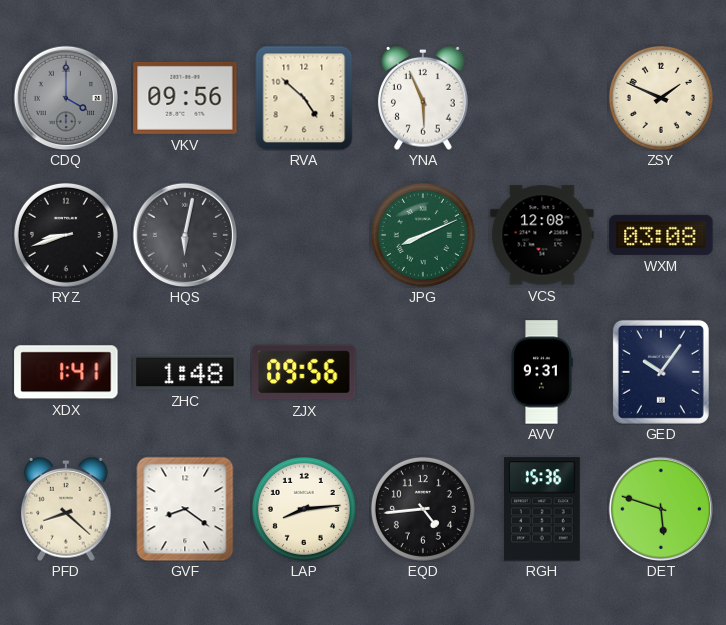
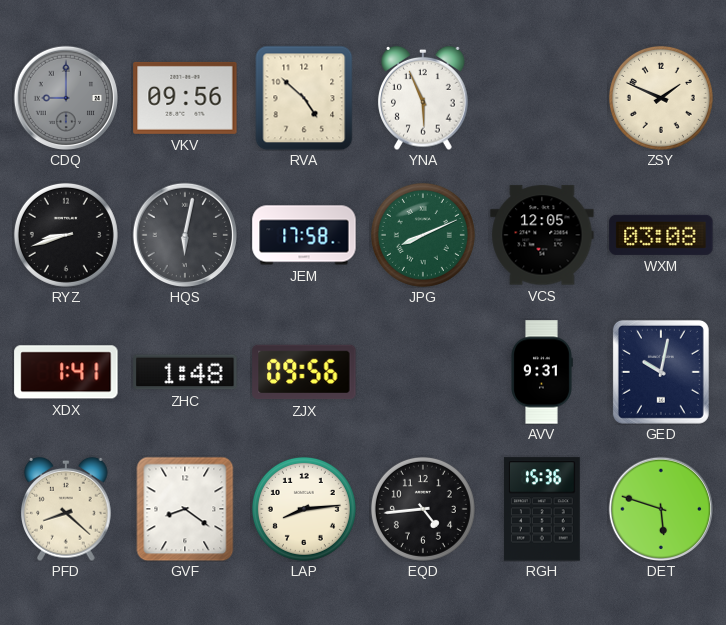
CDQ: 4:00 -> 9:00 (65, 97)
JEM: none -> 17:58 (304, 235)
VCS: 12:08 -> 12:05 (542, 235)
GED: 10:06 -> 10:02 (661, 372)
